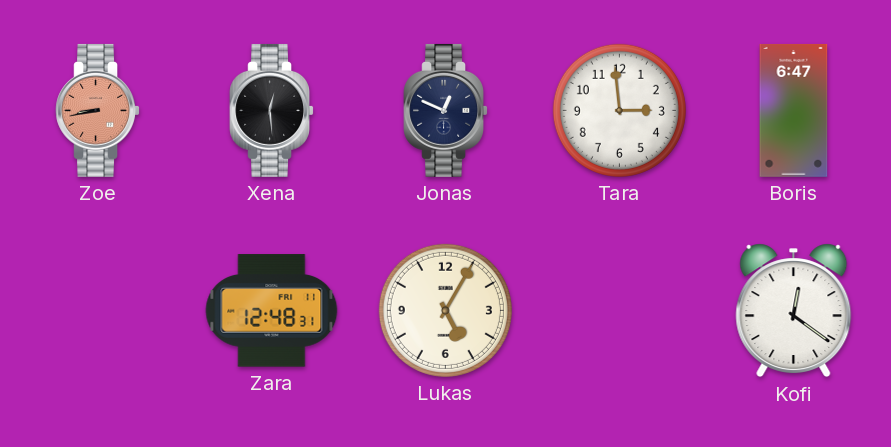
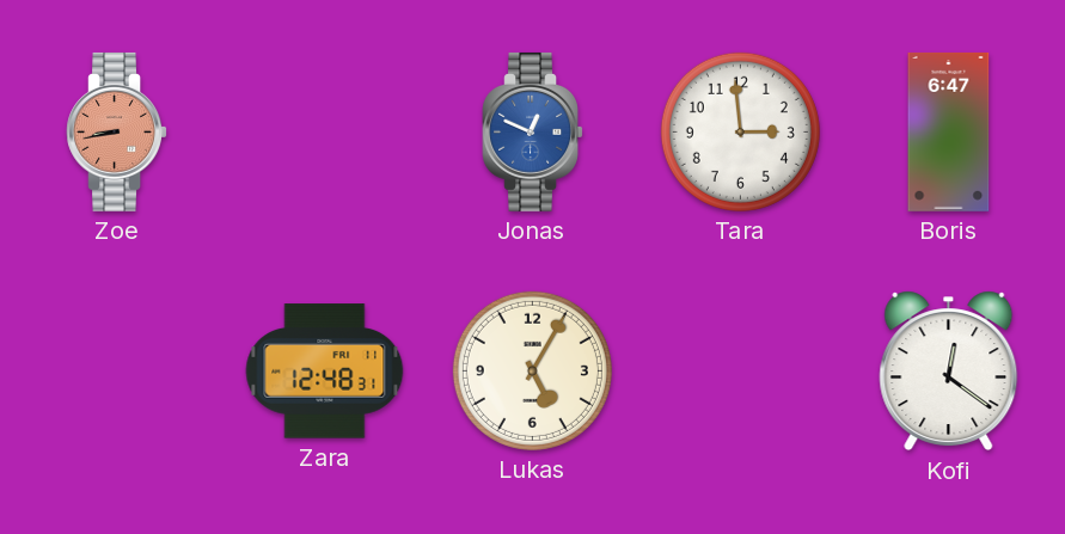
Xena: 12:29 -> none (271, 110)
Jonas dial: navy -> blue (532, 131)
